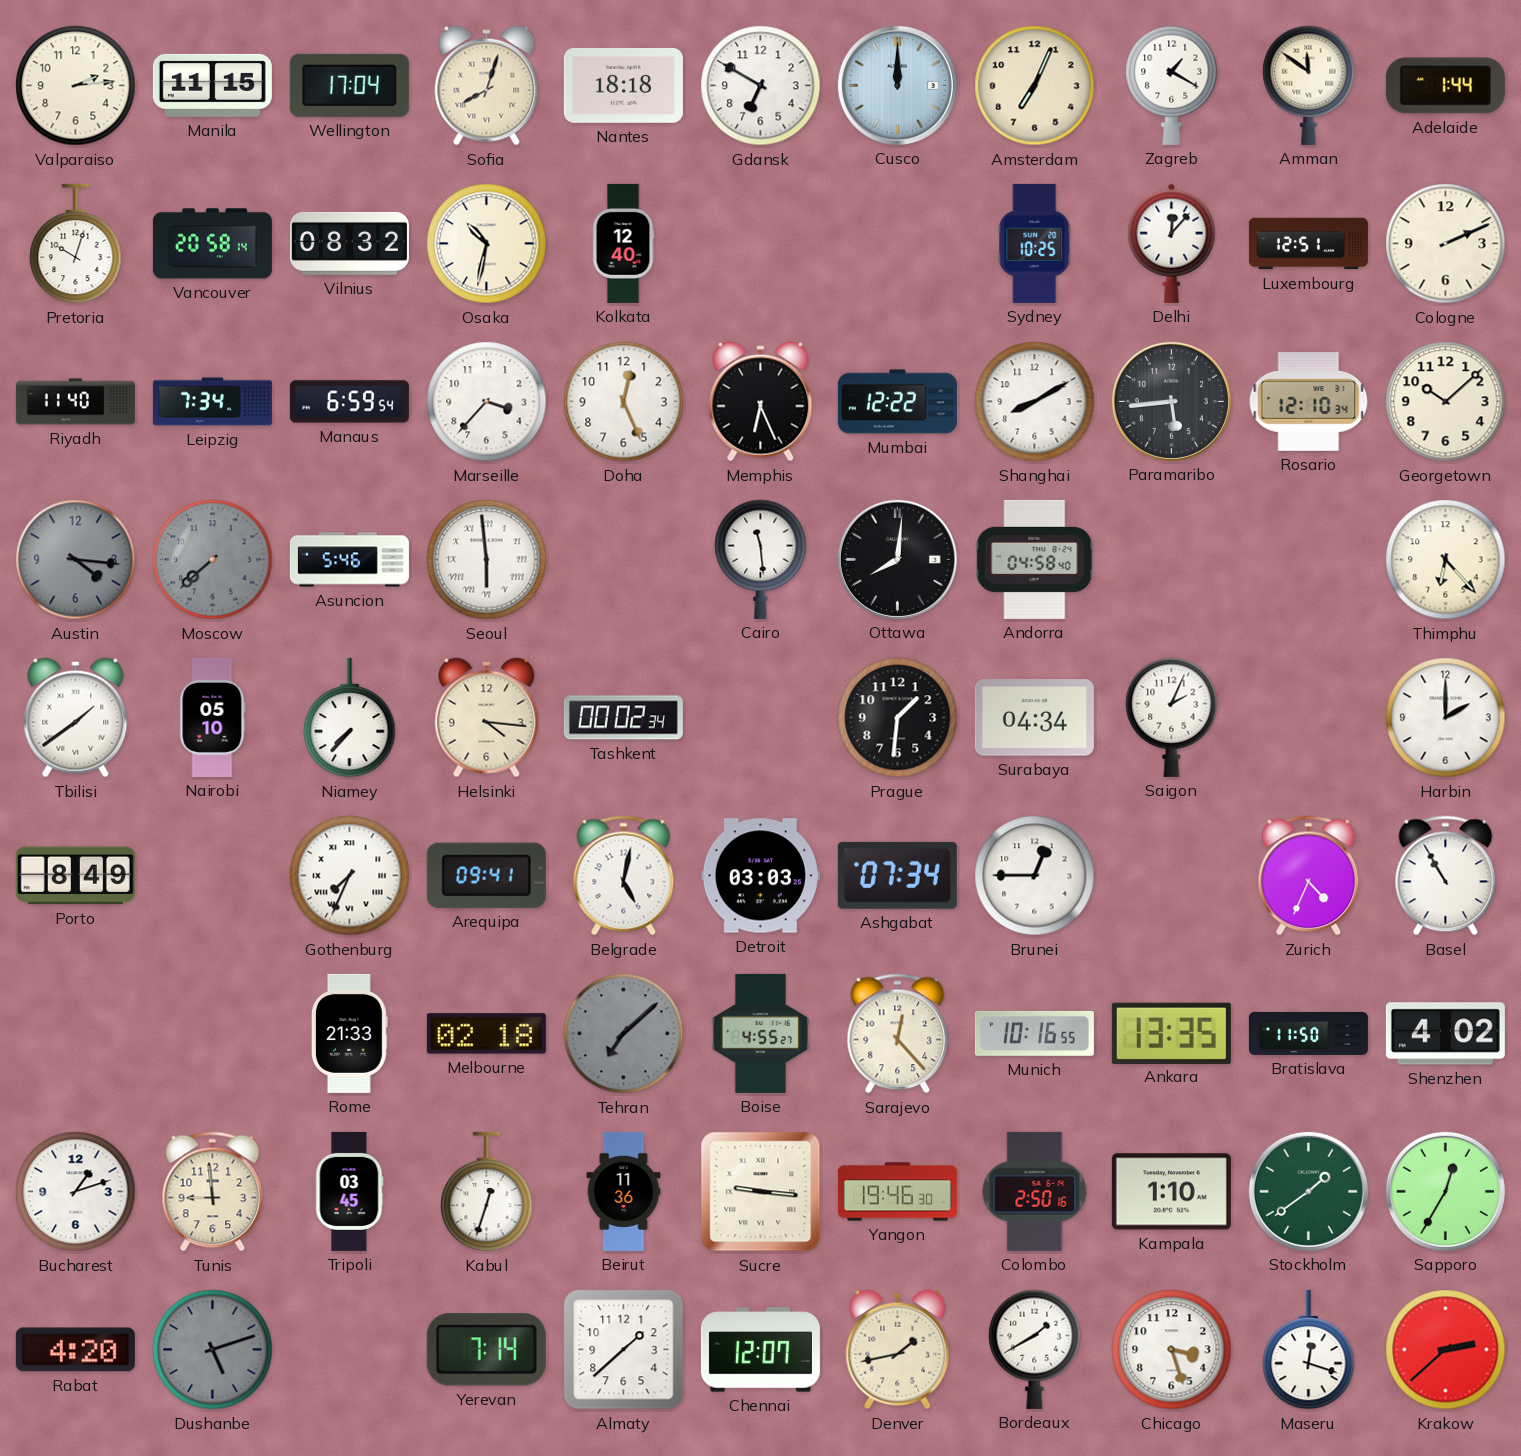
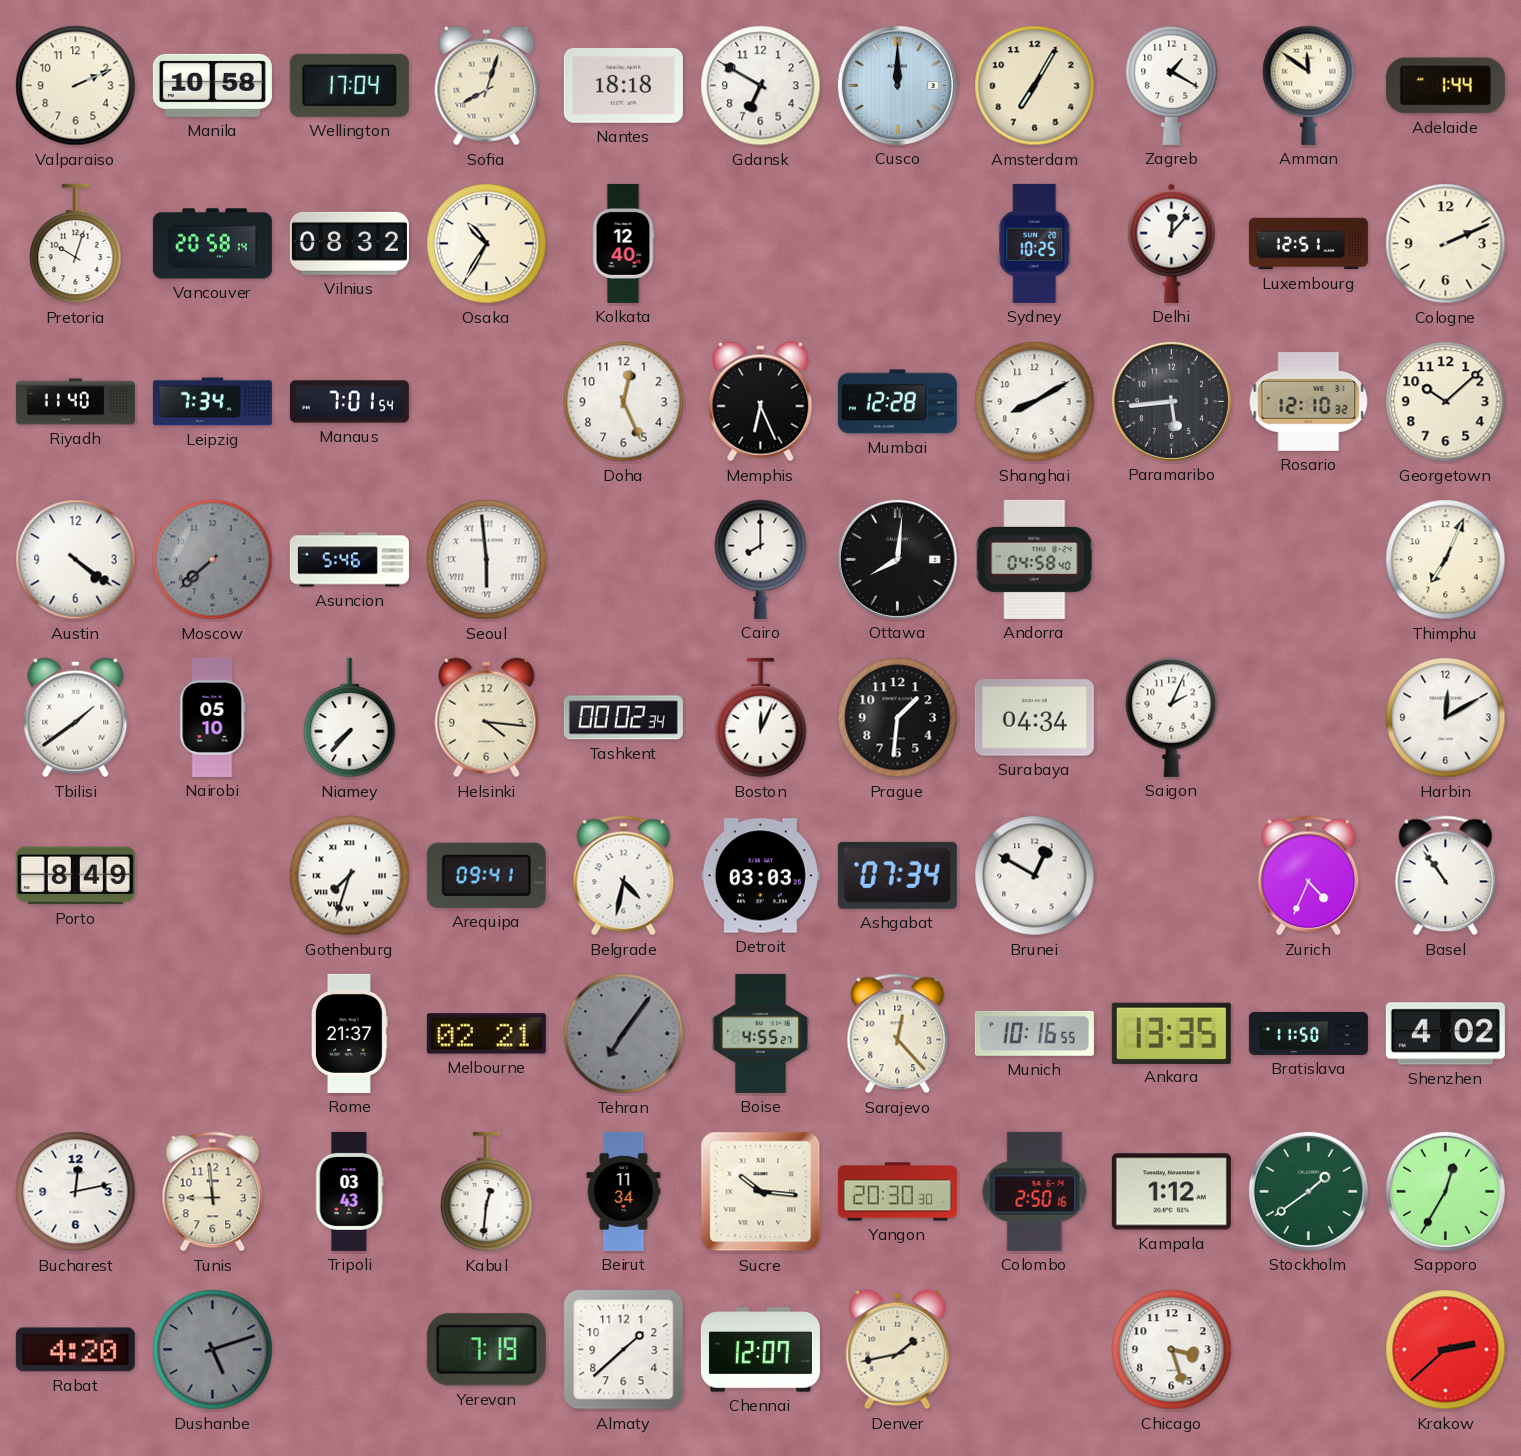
Valparaiso: 2:14 -> 2:11 (76, 86)
Manila: 11:15 -> 10:58 (212, 85)
Amsterdam: 7:04 -> 7:05 (1035, 86)
Osaka: 10:32 -> 10:35 (487, 244)
Manaus: 6:59 -> 7:01 (349, 402)
Marseille: 3:37 -> none (487, 402)
Mumbai: 12:22 -> 12:28 (897, 402)
Rosario: 12:10:34 -> 12:10:32 (1309, 402)
Austin: 4:16 -> 4:21 (76, 560)
Austin dial: grey -> white (76, 560)
Cairo: 11:29 -> 8:00 (761, 559)
Thimphu: 6:23 -> 7:04 (1446, 560)
Boston: none -> 12:04 (761, 718)
Harbin: 2:00 -> 12:10 (1446, 718)
Gothenburg: 7:34 -> 7:33 (350, 876)
Belgrade: 5:02 -> 4:32 (624, 876)
Brunei: 12:45 -> 12:50 (1035, 876)
Basel: 10:55 -> 10:54 (1446, 876)
Rome: 21:33 -> 21:37 (349, 1033)
Melbourne: 02:18 -> 02:21 (486, 1034)
Tehran: 7:08 -> 7:06 (624, 1034)
Bucharest: 1:12 -> 12:13 (76, 1192)
Tripoli: 03:45 -> 03:43 (349, 1191)
Kabul: 12:33 -> 12:31 (487, 1192)
Beirut: 11:36 -> 11:34 (624, 1191)
Sucre: 9:16 -> 10:16 (761, 1192)
Yangon: 19:46 -> 20:30 (897, 1192)
Kampala: 1:10 -> 1:12 (1171, 1192)
Yerevan: 7:14 -> 7:19 (486, 1350)
Bordeaux: 1:40 -> none (1035, 1349)
Maseru: 12:18 -> none (1309, 1350)
